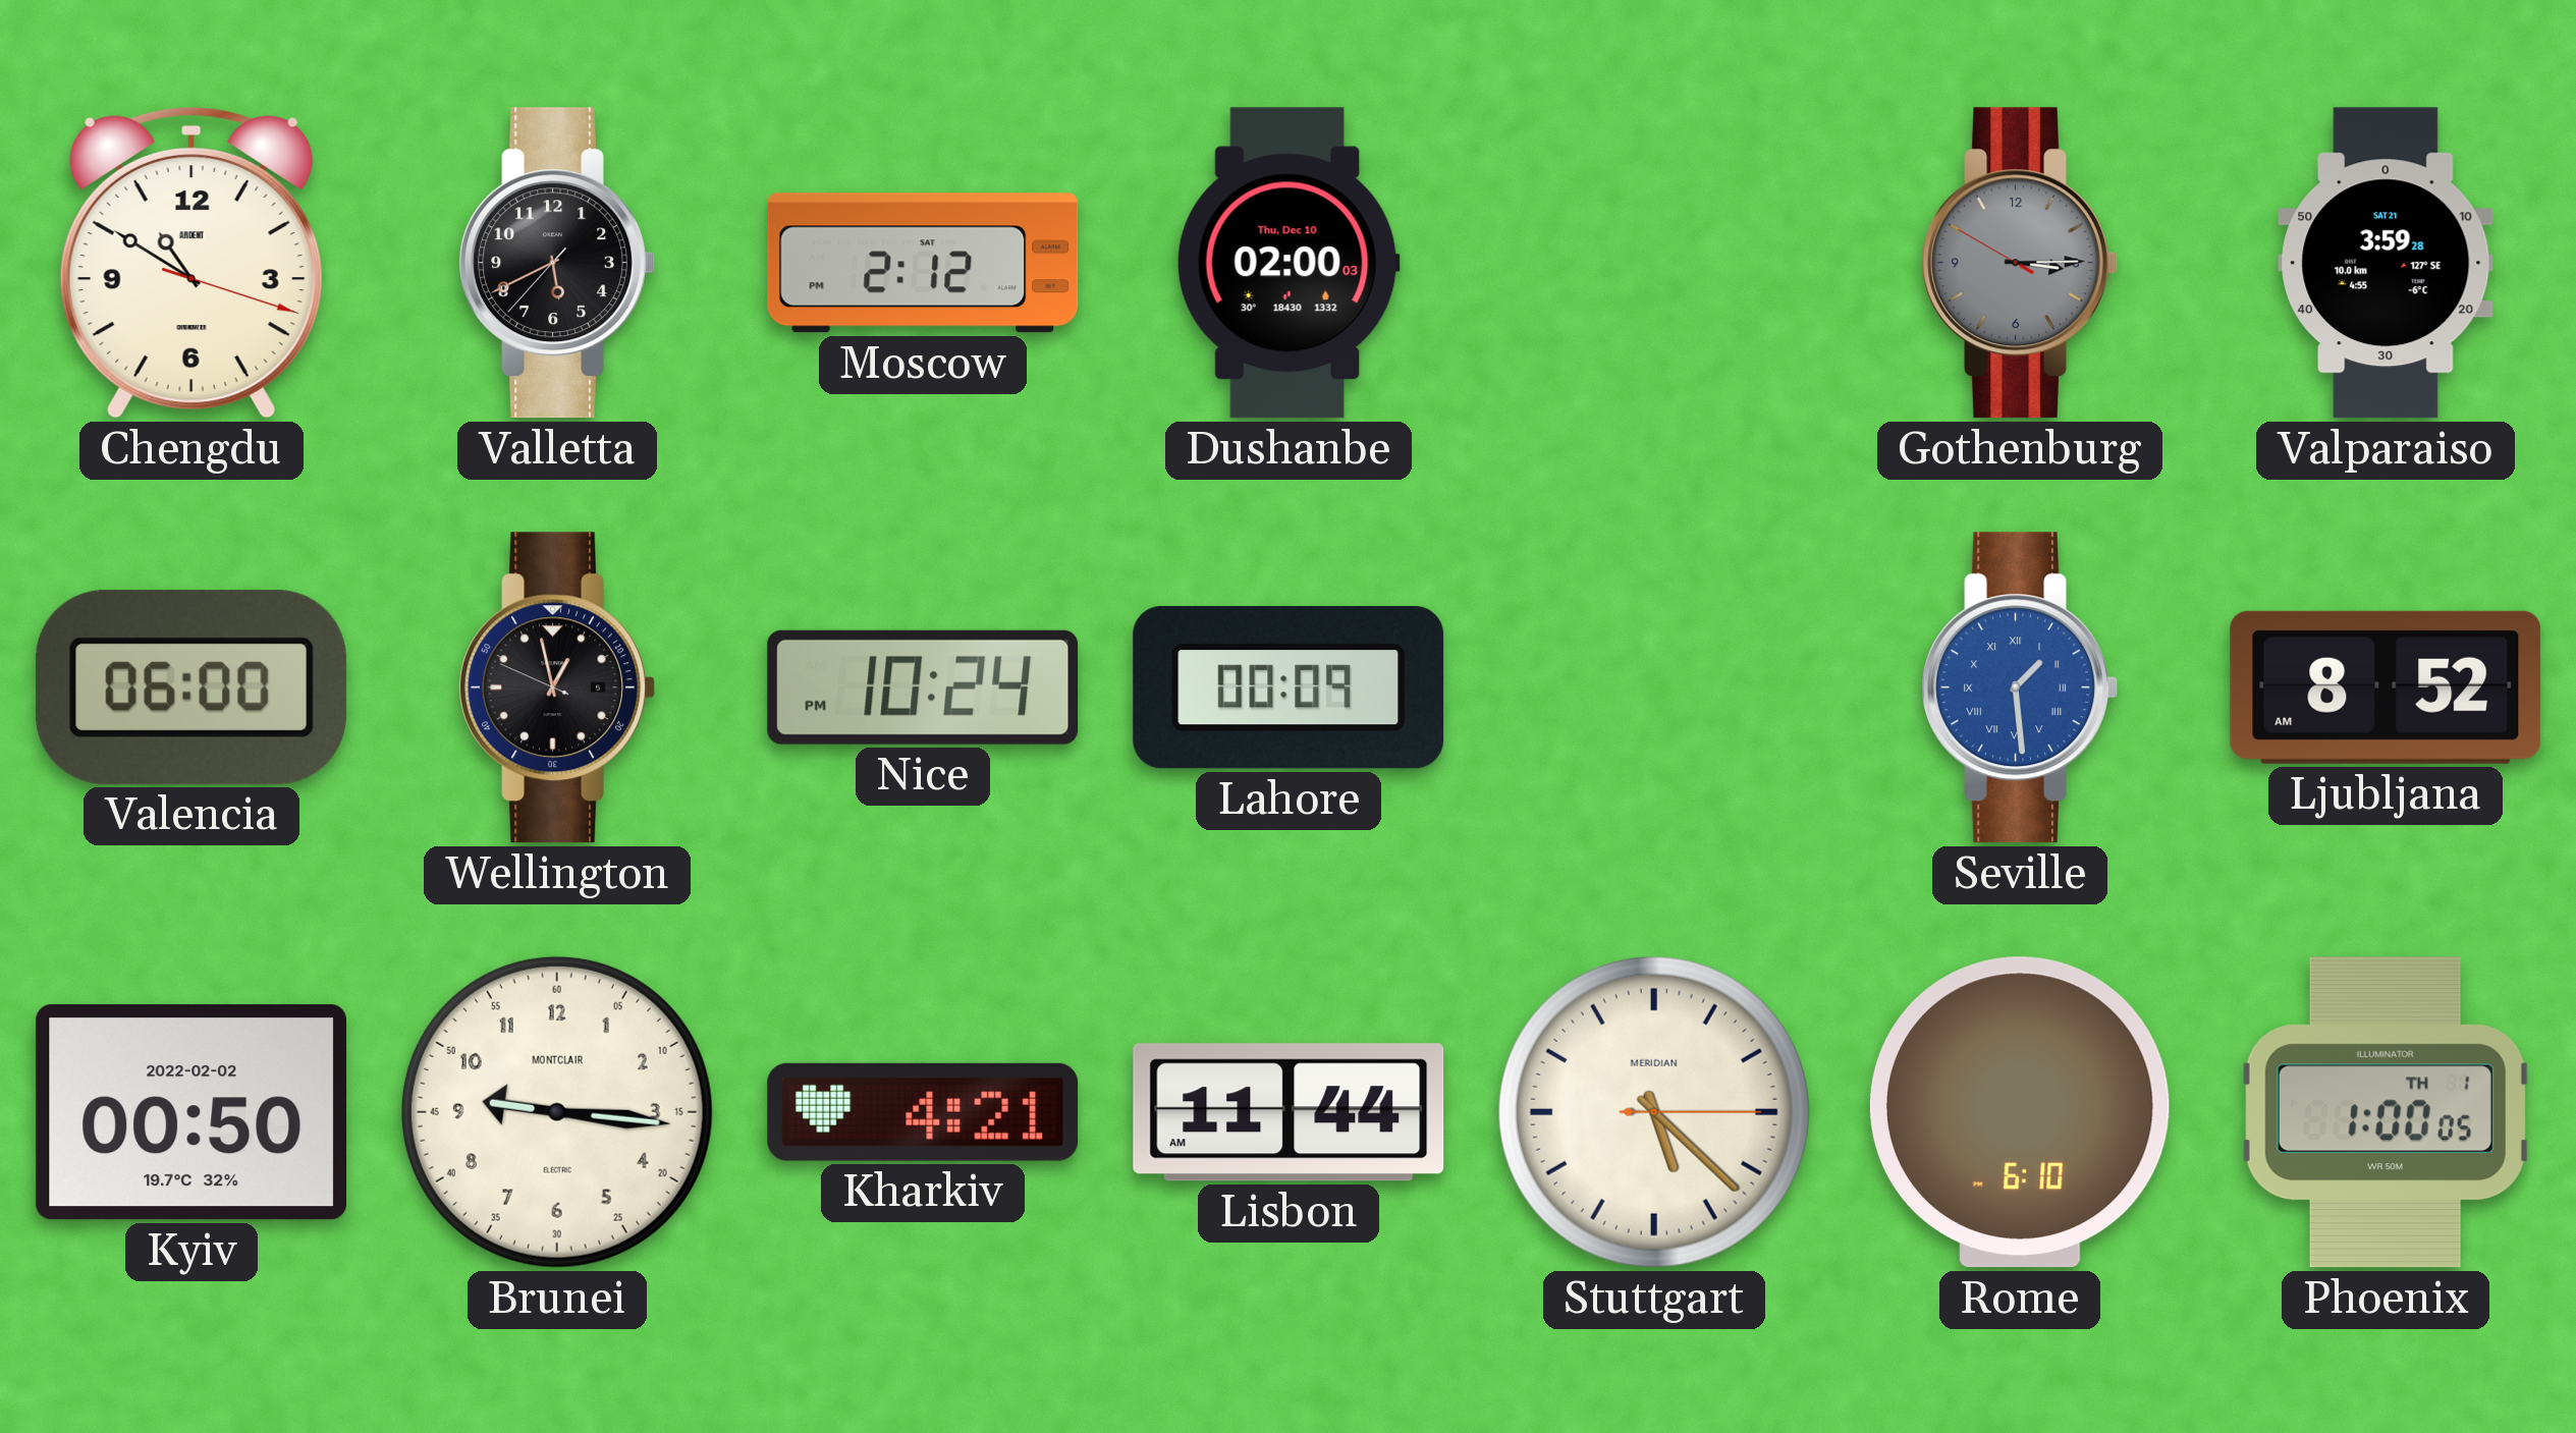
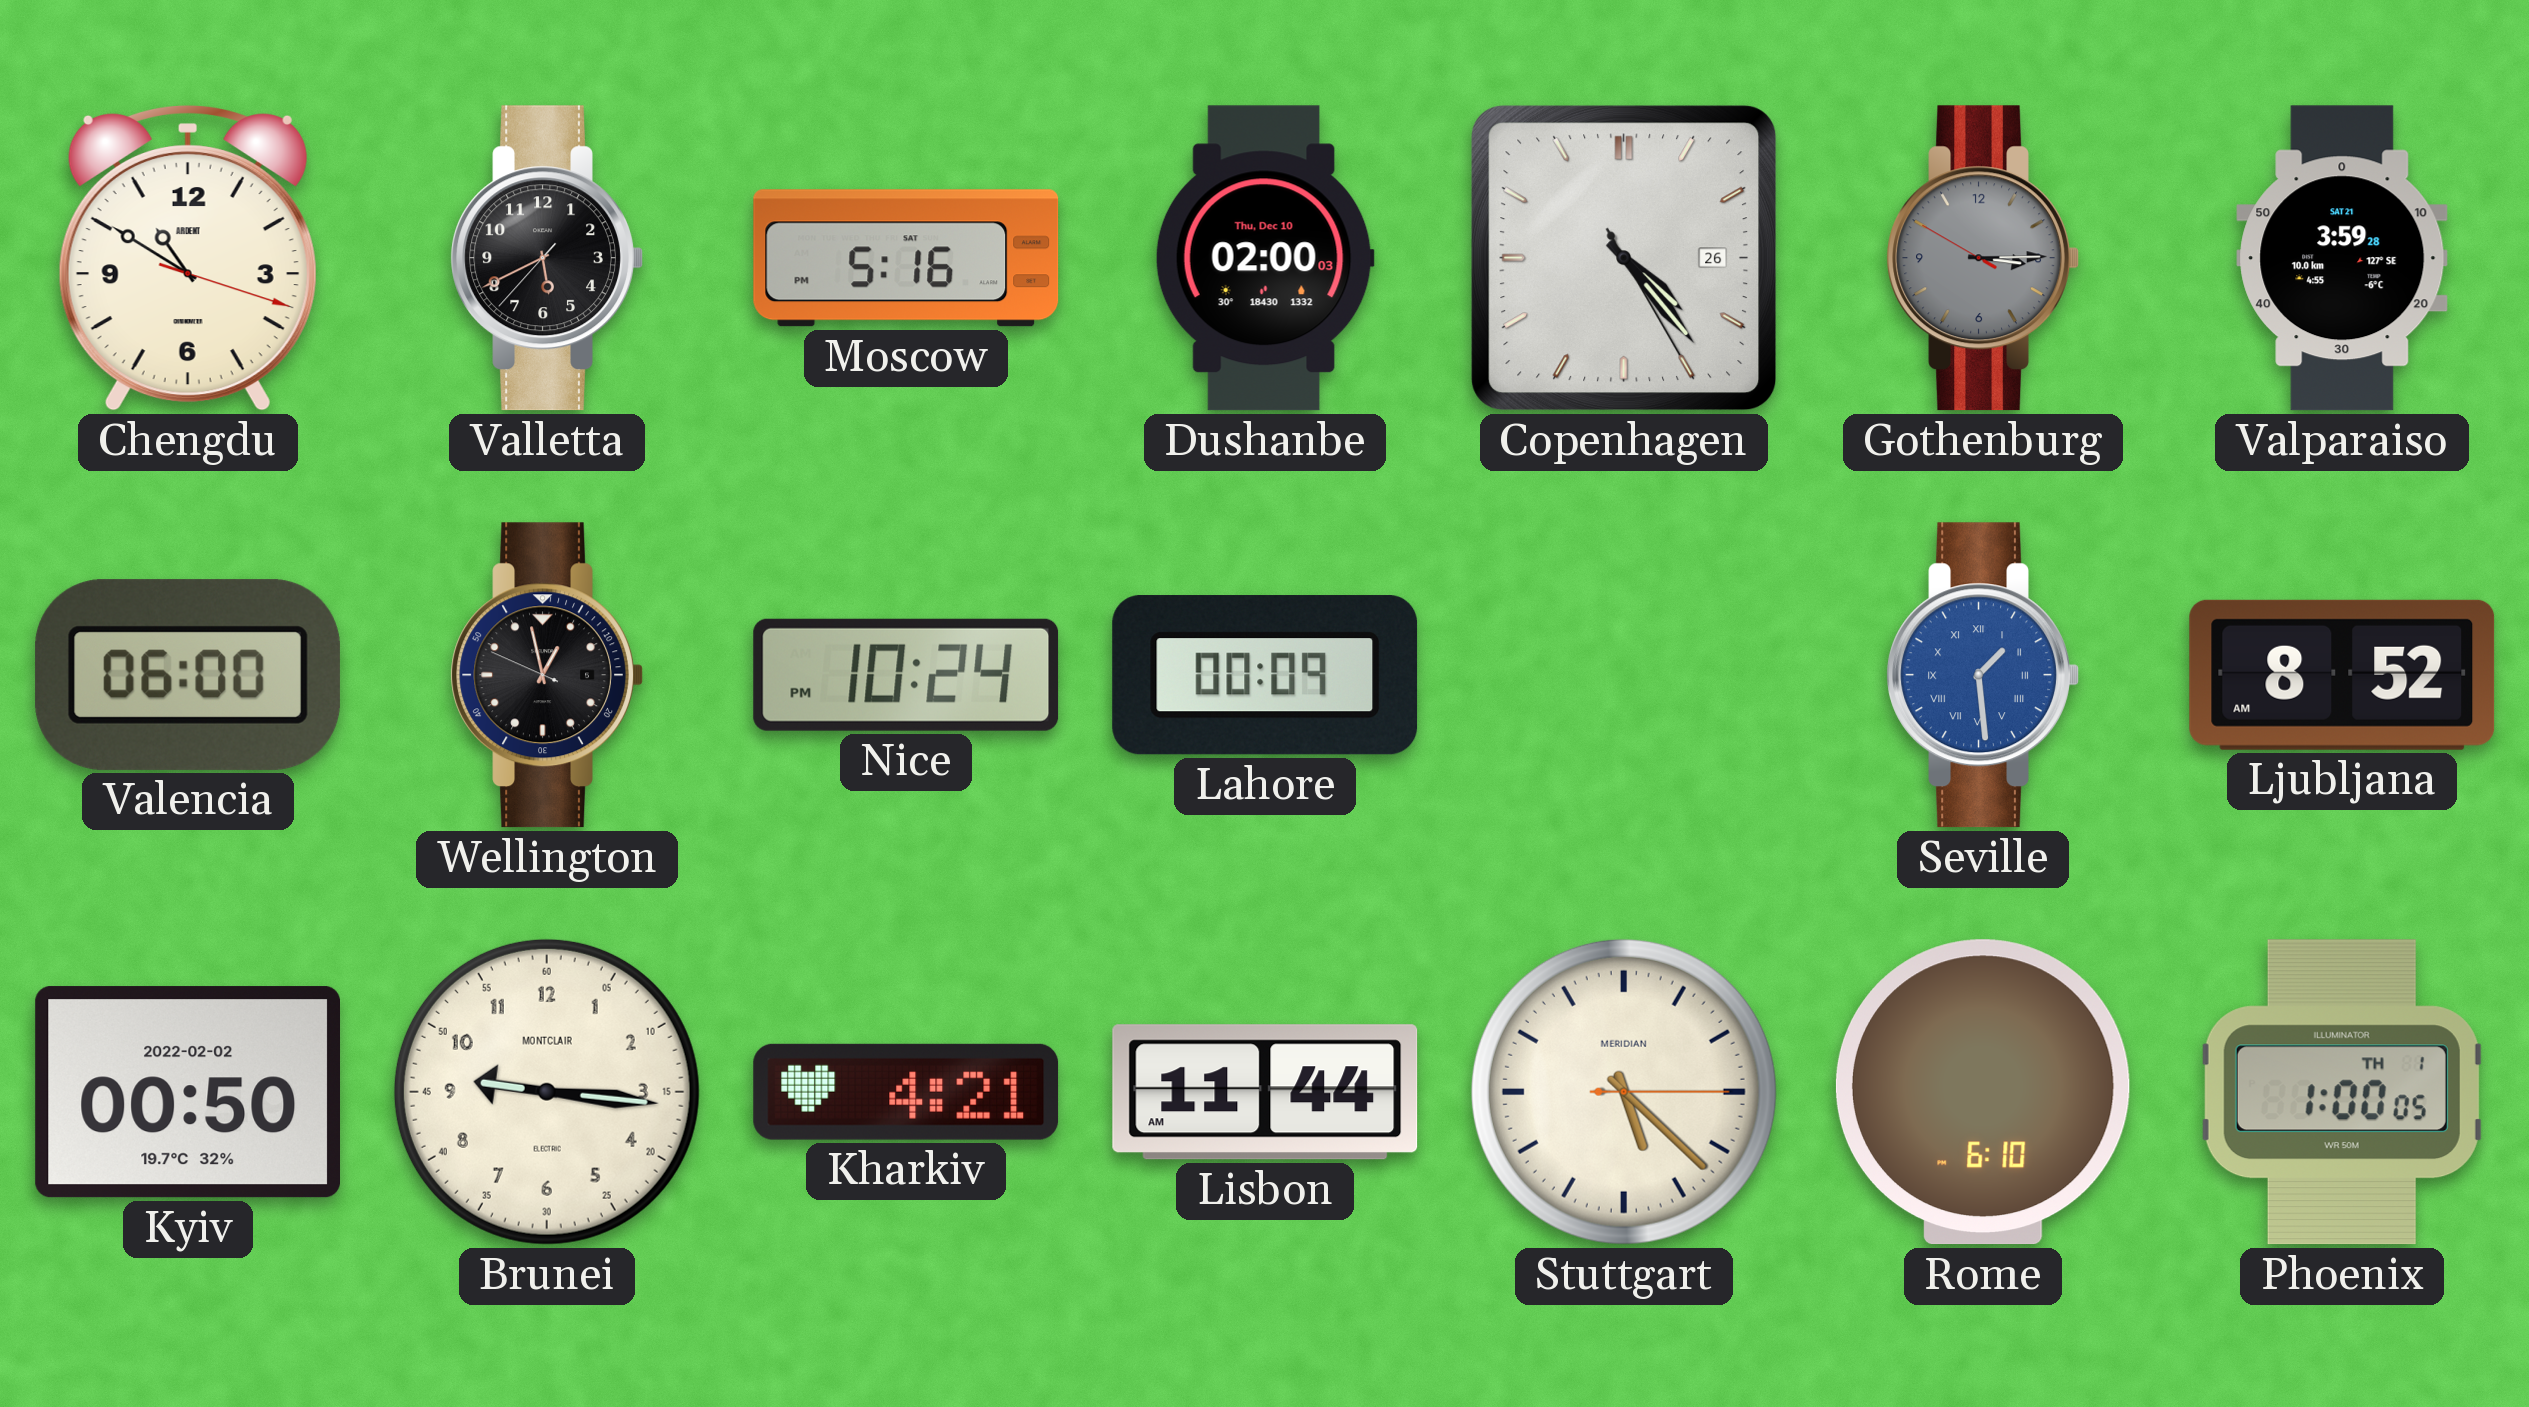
Moscow: 2:12 -> 5:16 (906, 258)
Copenhagen: none -> 4:23 (1624, 258)
